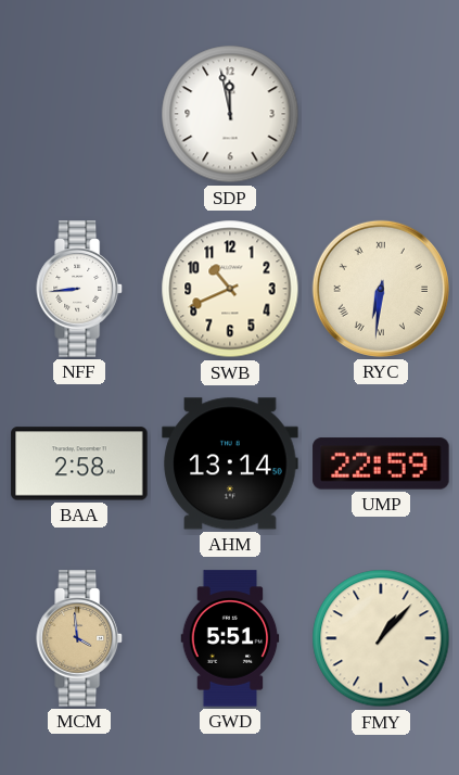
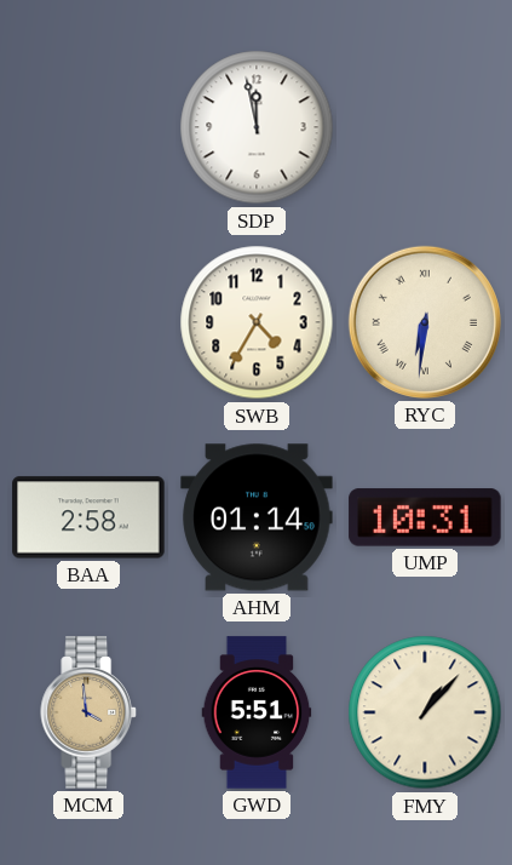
NFF: 8:44 -> none (79, 289)
SWB: 10:41 -> 4:35 (257, 322)
AHM: 13:14 -> 01:14 (257, 517)
UMP: 22:59 -> 10:31 (425, 517)
